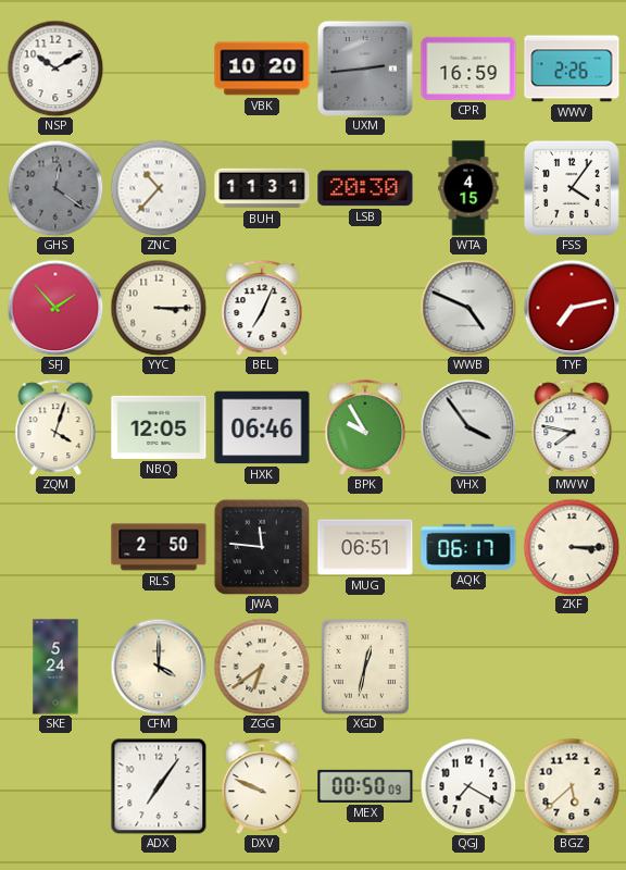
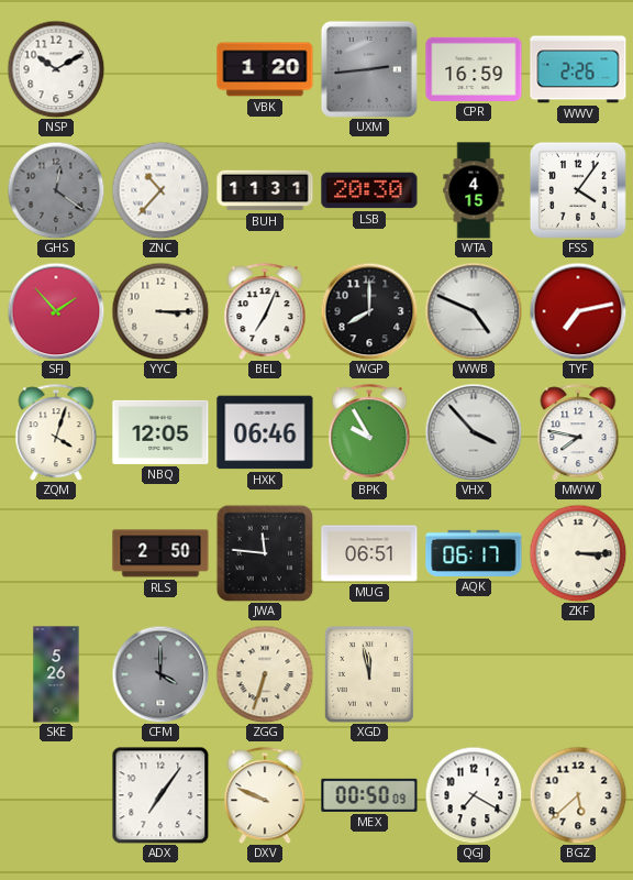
VBK: 10:20 -> 1:20 (265, 69)
WGP: none -> 8:00 (369, 311)
VHX: 3:54 -> 3:53 (474, 432)
SKE: 5:24 -> 5:26 (56, 674)
CFM dial: cream -> grey (160, 674)
ZGG: 6:39 -> 6:33 (265, 674)
XGD: 12:32 -> 11:58 (369, 674)
